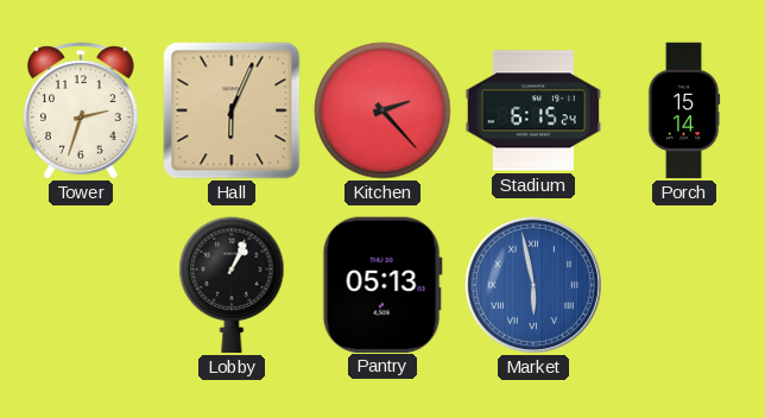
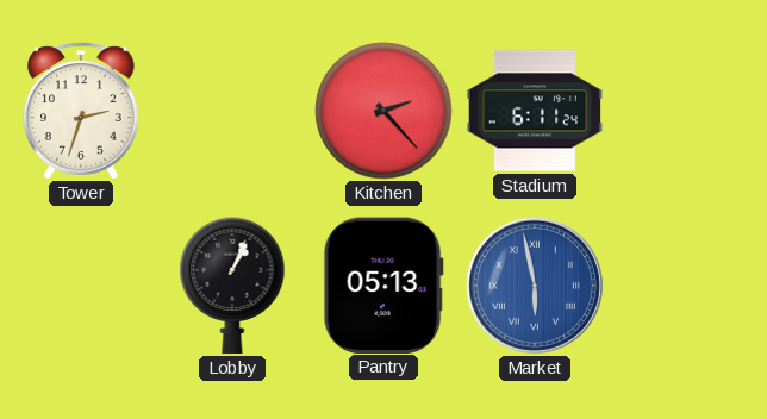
Hall: 6:04 -> none (232, 110)
Stadium: 6:15 -> 6:11 (535, 111)
Porch: 15:14 -> none (684, 110)
